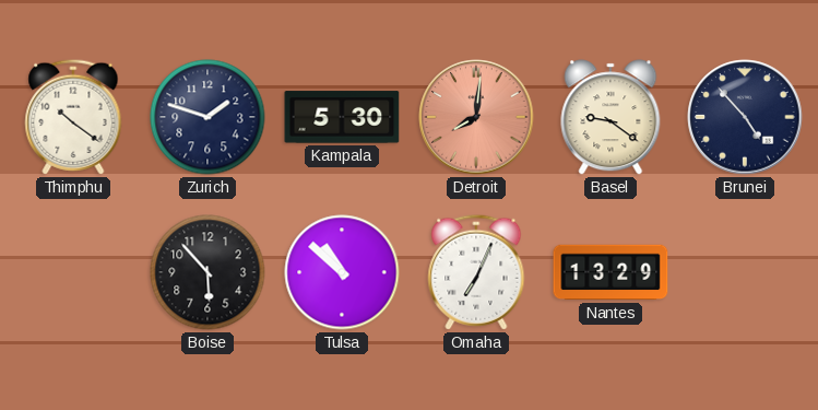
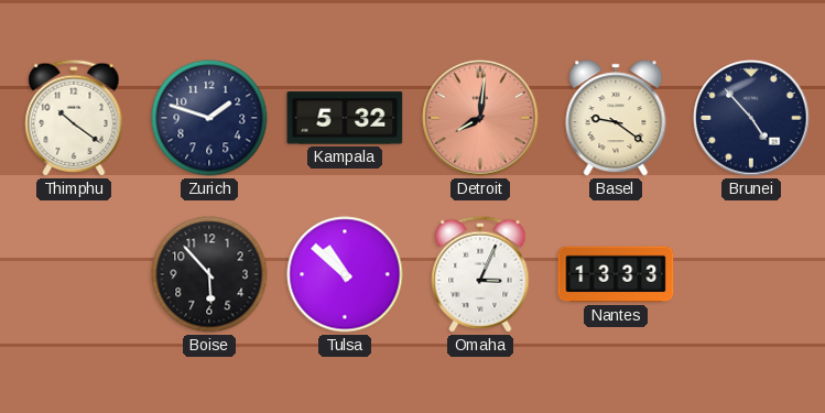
Kampala: 5:30 -> 5:32 (345, 118)
Omaha: 7:04 -> 3:04 (480, 274)
Nantes: 13:29 -> 13:33 (616, 274)
